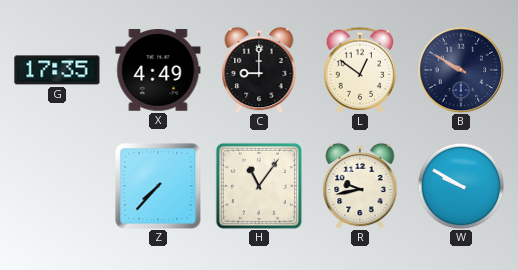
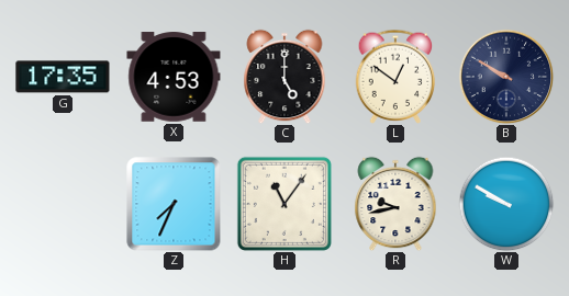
X: 4:49 -> 4:53 (174, 77)
C: 9:00 -> 5:00 (284, 77)
Z: 7:37 -> 7:34 (174, 204)
